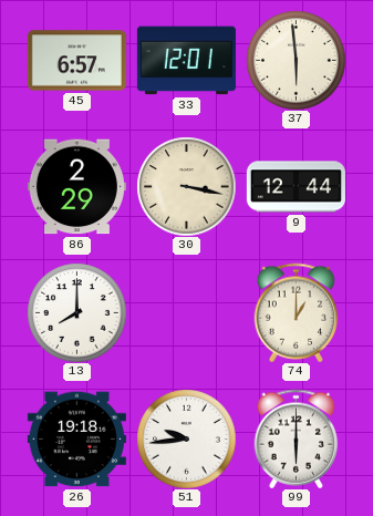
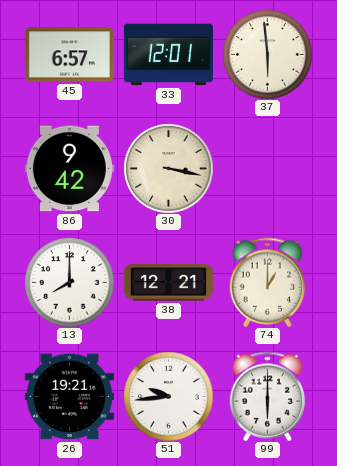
86: 2:29 -> 9:42 (69, 169)
9: 12:44 -> none (296, 187)
38: none -> 12:21 (168, 283)
26: 19:18 -> 19:21 (69, 397)
